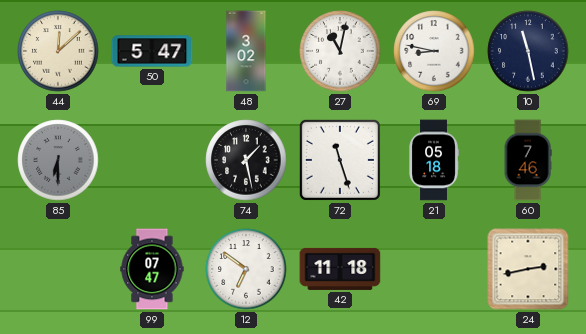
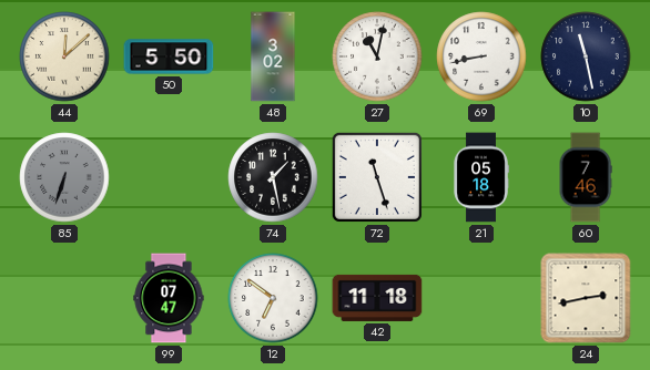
50: 5:47 -> 5:50 (169, 56)
69: 8:47 -> 8:43 (481, 56)
85: 6:30 -> 6:33 (64, 177)
